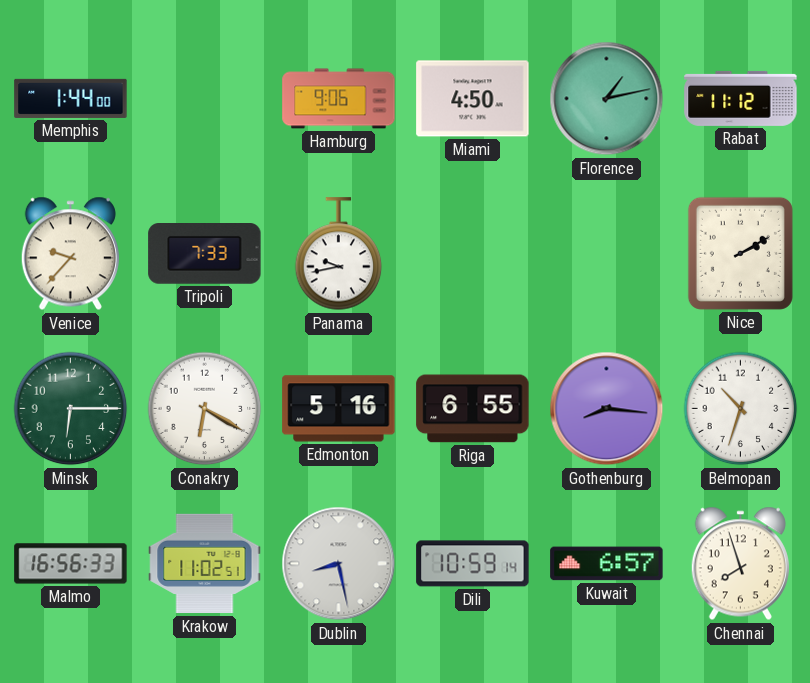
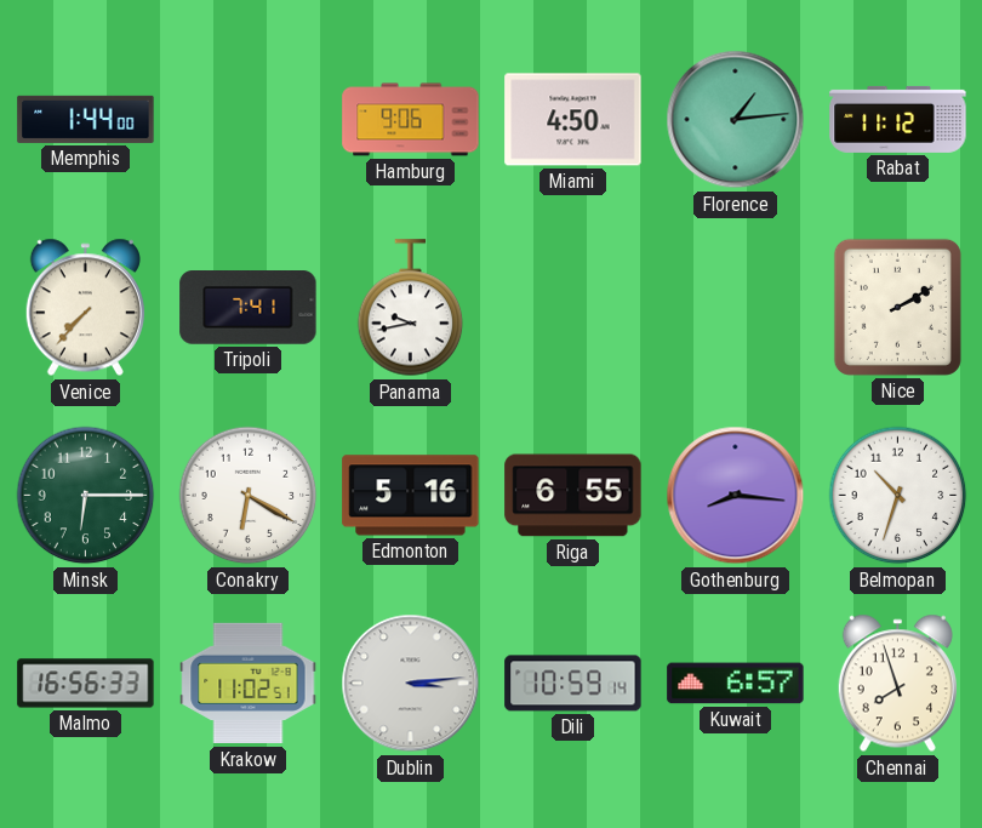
Florence: 1:13 -> 1:14 (736, 120)
Venice: 9:37 -> 7:37 (85, 308)
Tripoli: 7:33 -> 7:41 (249, 308)
Dublin: 8:28 -> 3:14 (411, 684)
